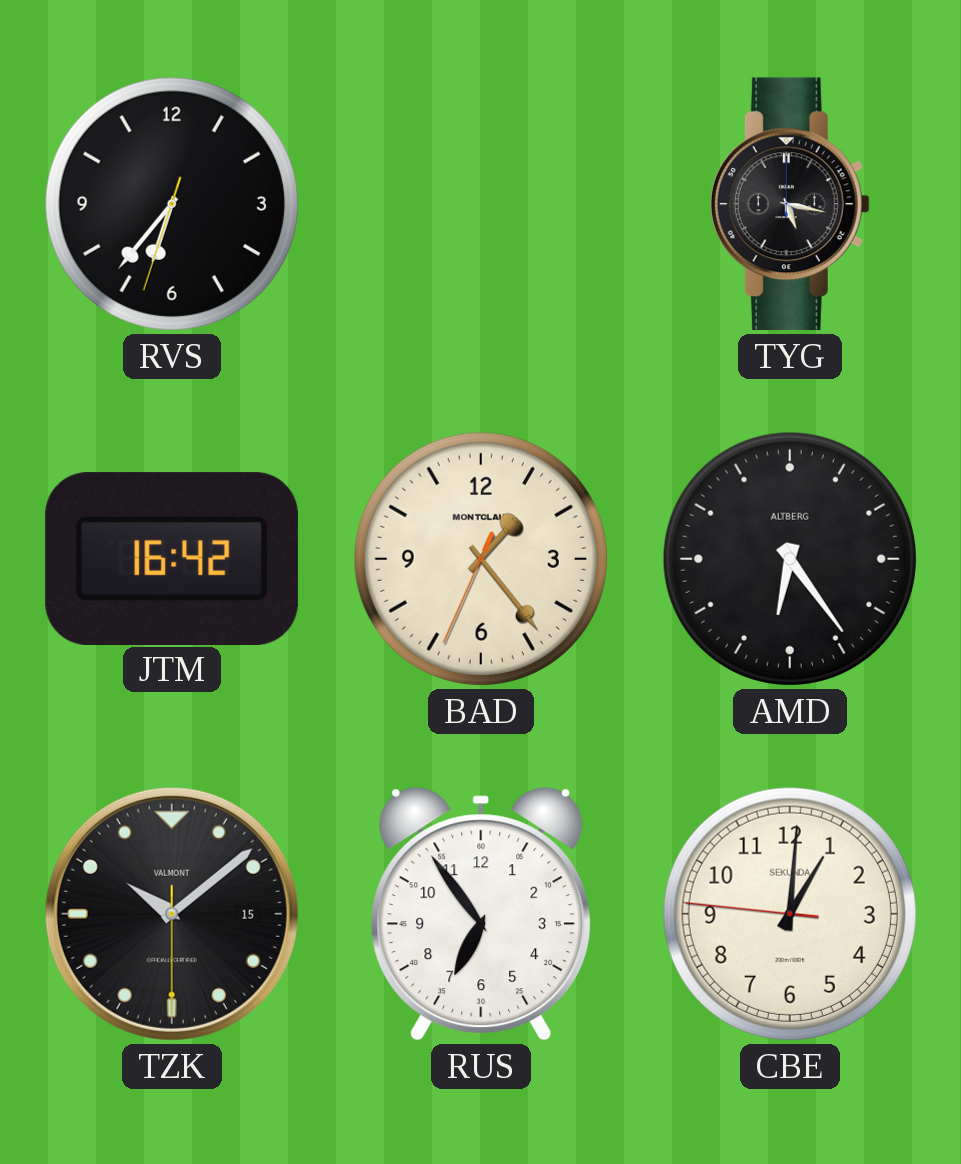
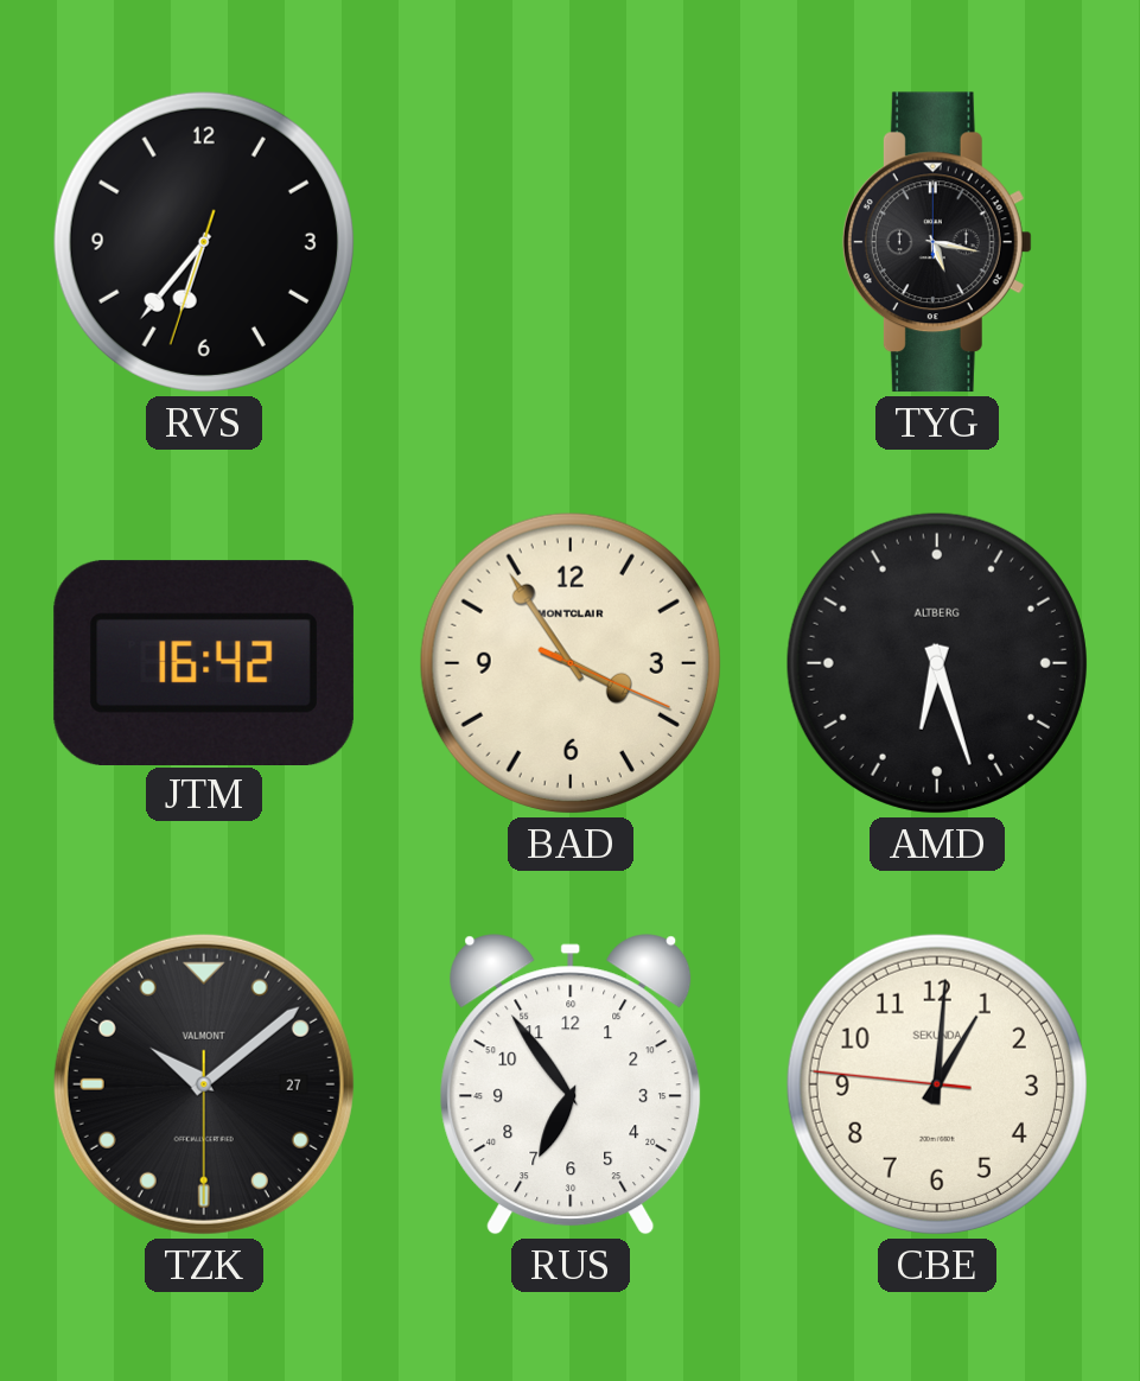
BAD: 1:23 -> 3:54 (571, 663)
AMD: 6:24 -> 6:27 (937, 663)
TZK date: 15 -> 27 (204, 1084)
